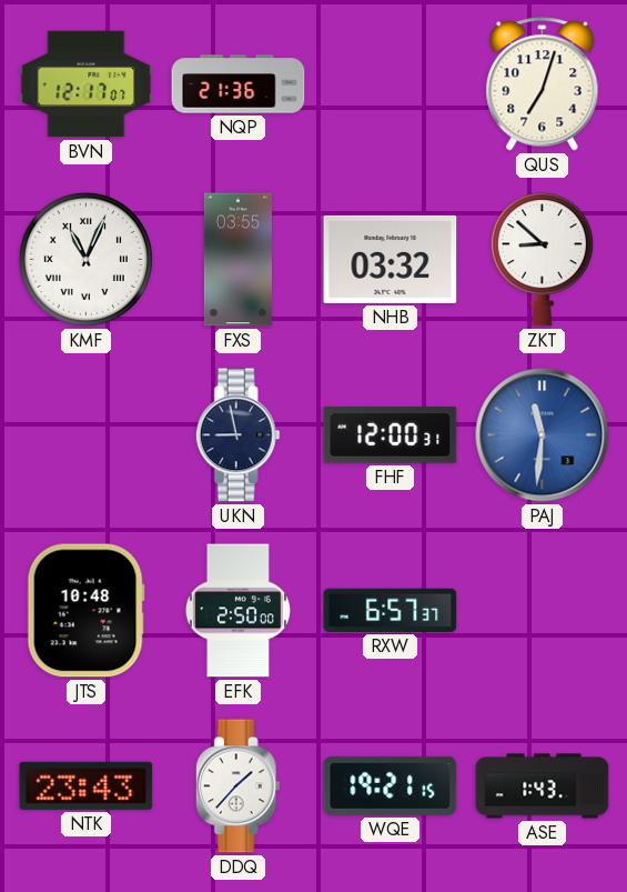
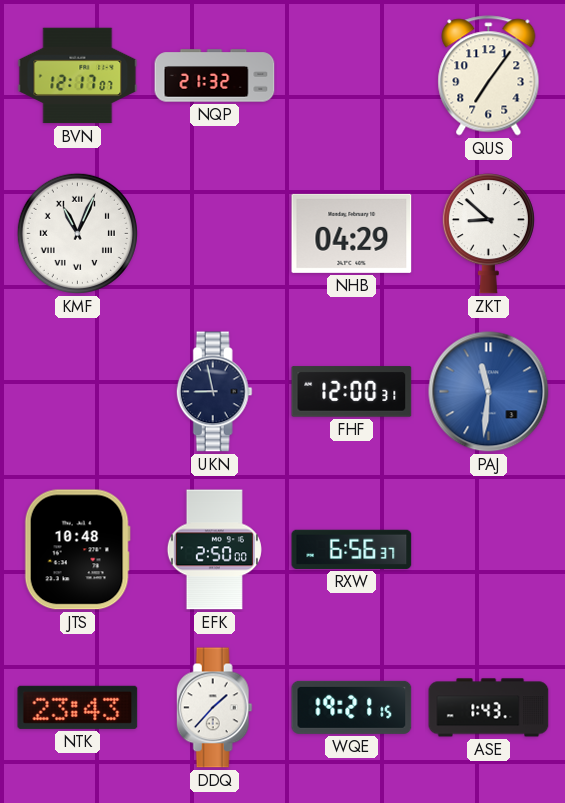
NQP: 21:36 -> 21:32 (215, 76)
QUS: 7:03 -> 7:06 (489, 76)
FXS: 03:55 -> none (237, 260)
NHB: 03:32 -> 04:29 (352, 233)
RXW: 6:57 -> 6:56 (352, 549)
